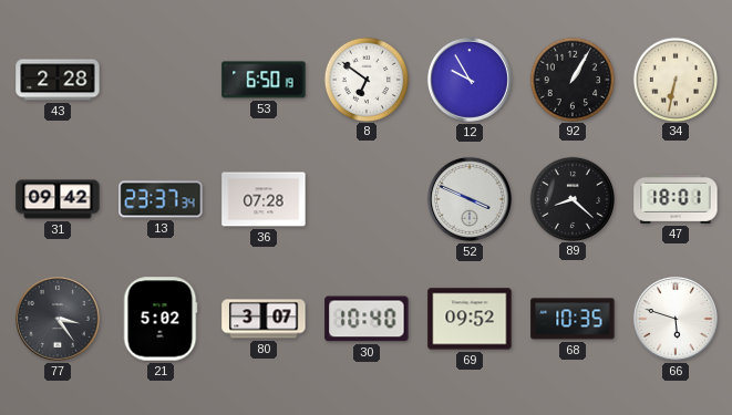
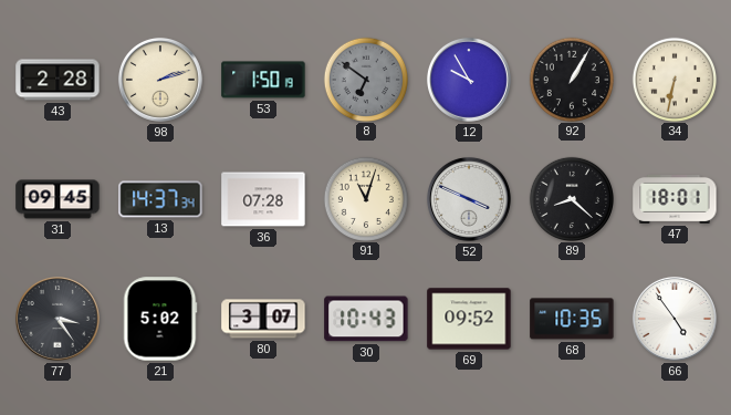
98: none -> 2:12 (160, 80)
53: 6:50 -> 1:50 (263, 80)
8 dial: white -> grey (365, 79)
31: 09:42 -> 09:45 (58, 199)
13: 23:37 -> 14:37 (160, 199)
91: none -> 11:03 (365, 198)
30: 10:40 -> 10:43 (366, 319)
66: 5:48 -> 4:54 (675, 319)
